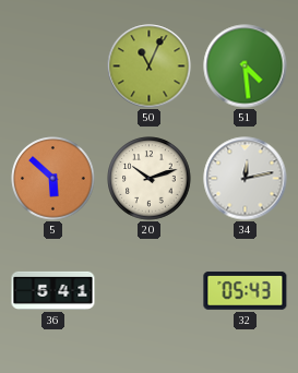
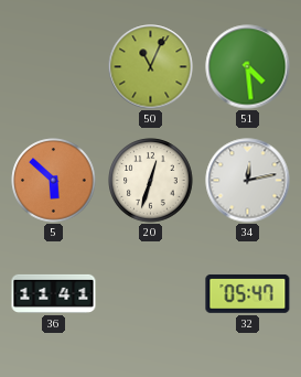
20: 10:12 -> 12:33 (151, 181)
36: 5:41 -> 11:41 (54, 293)
32: 05:43 -> 05:47 (248, 293)
